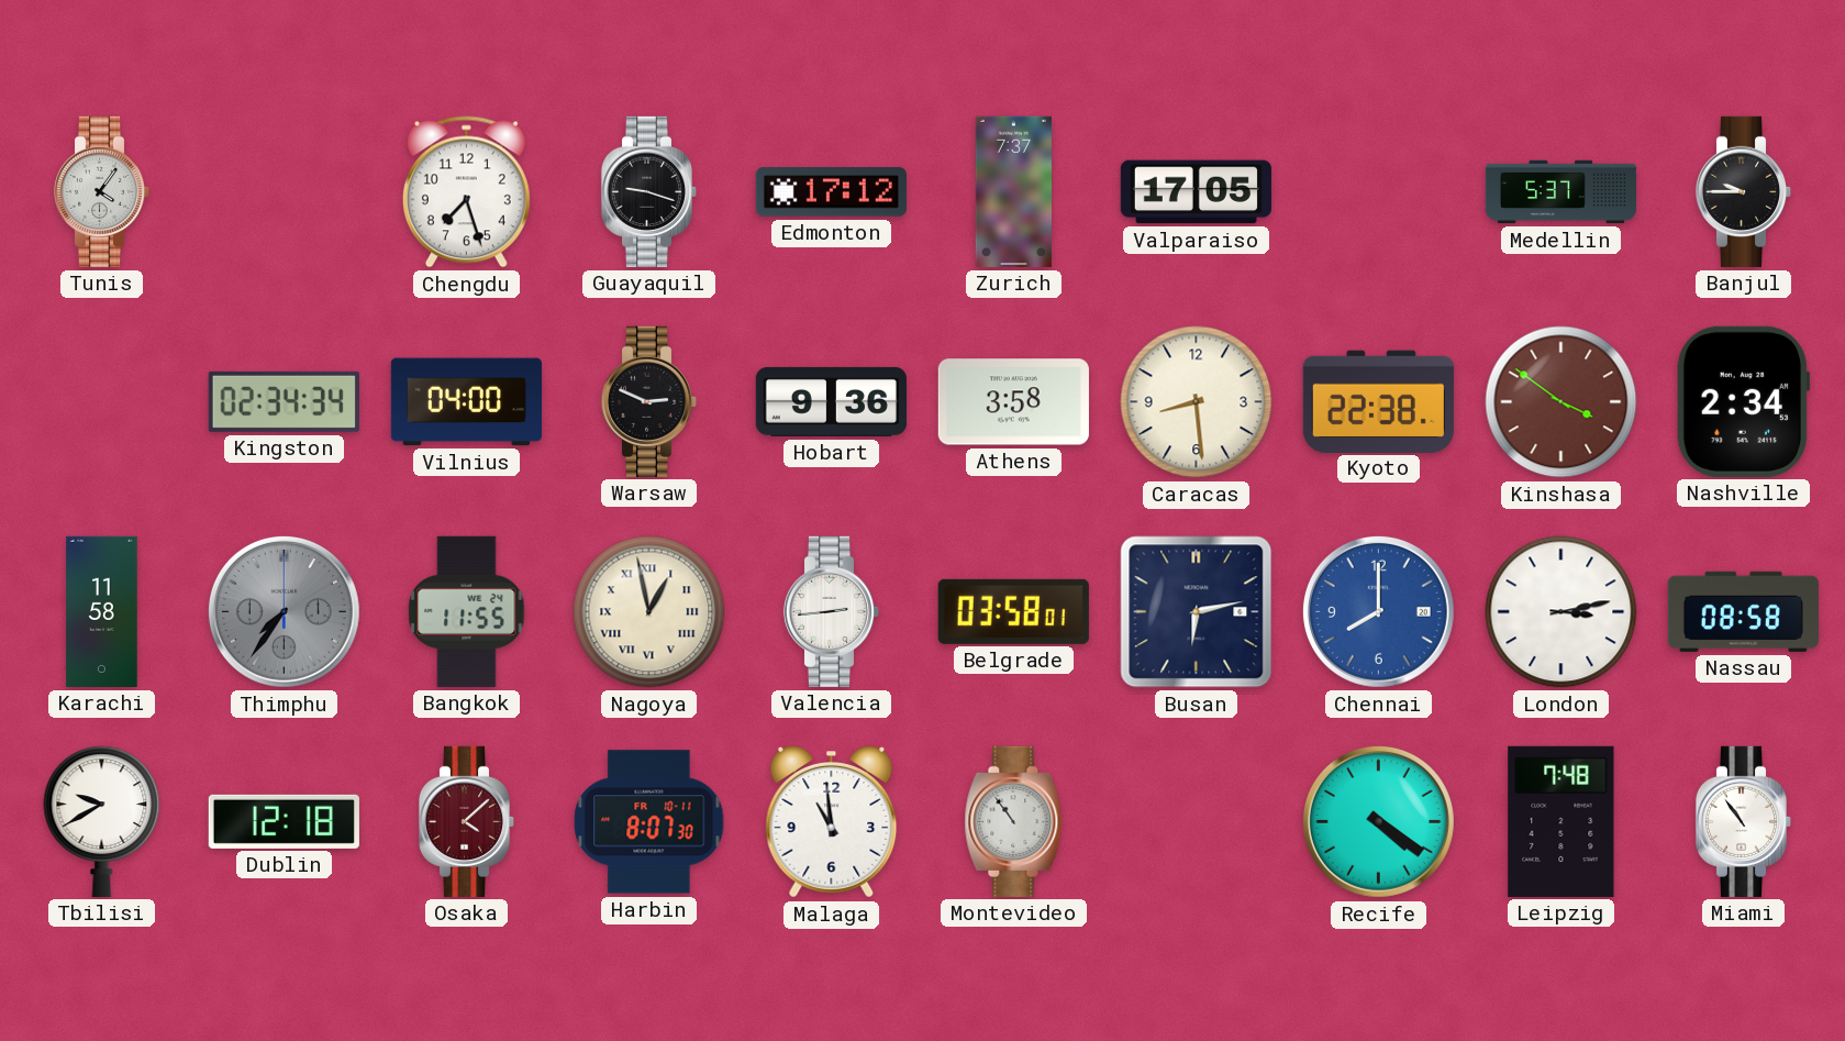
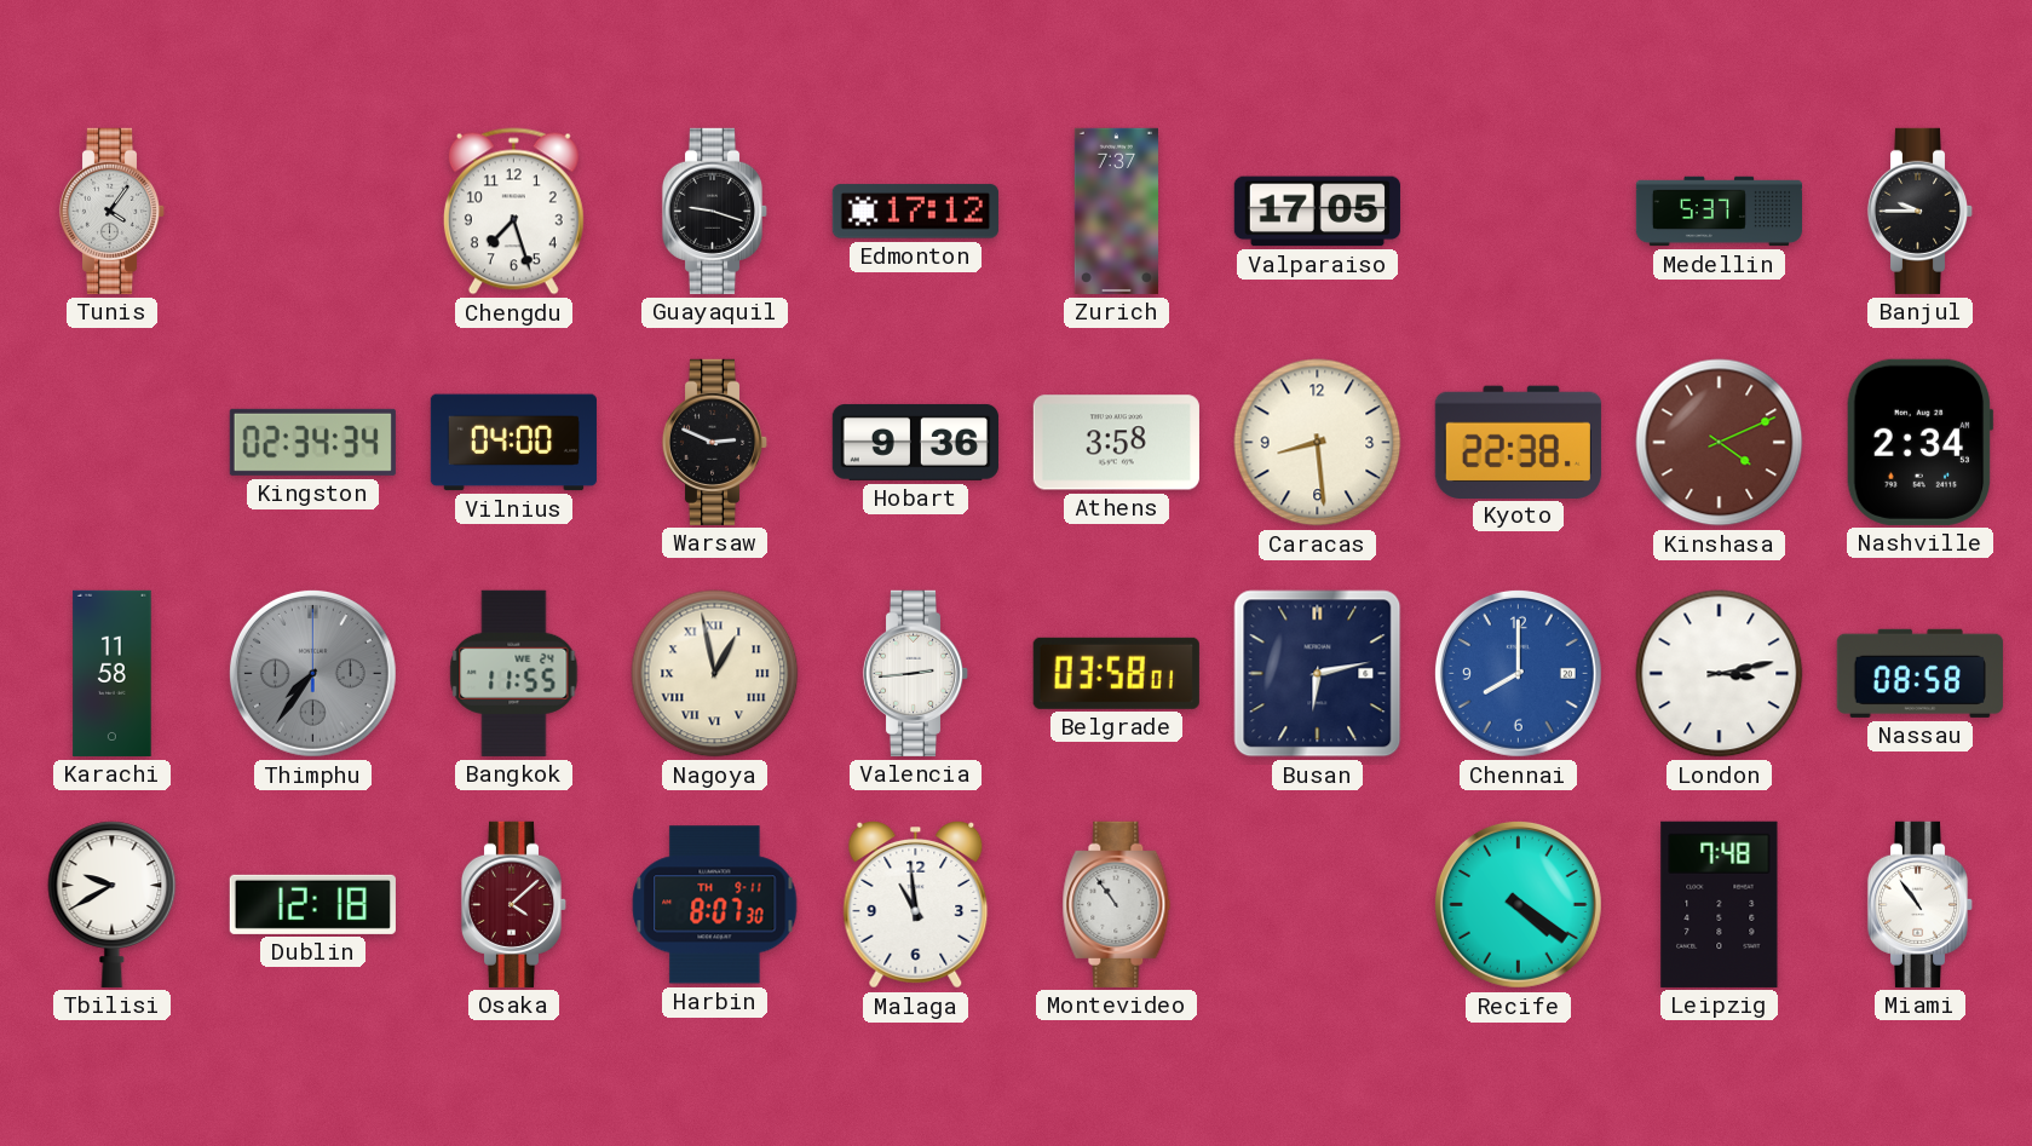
Kinshasa: 3:51 -> 4:11 (1720, 443)
Harbin date: FR 10-11 -> TH 9-11 (715, 905)
